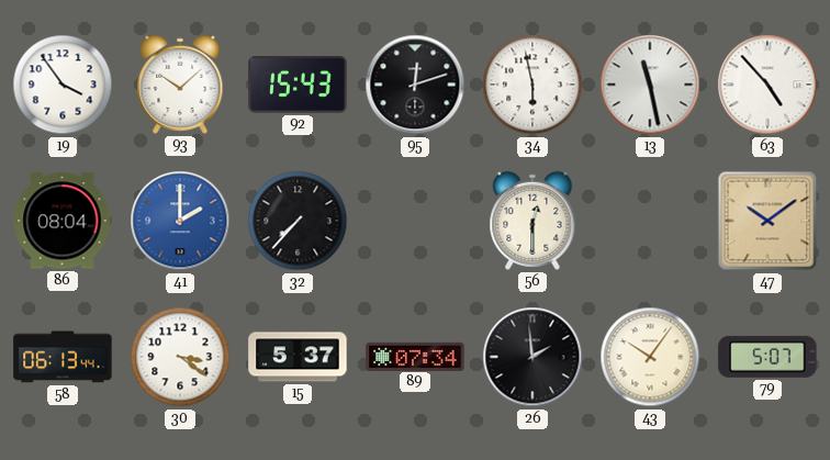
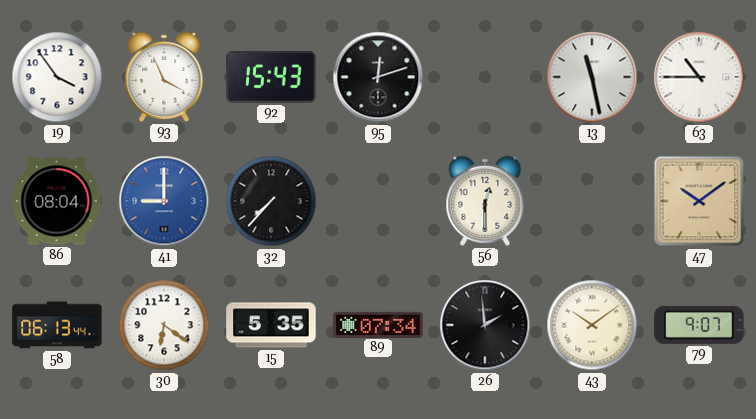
93: 10:08 -> 3:56 (164, 77)
34: 5:58 -> none (532, 85)
63: 4:53 -> 10:45 (699, 77)
41: 2:00 -> 9:00 (164, 201)
30: 3:21 -> 6:21 (164, 325)
15: 5:37 -> 5:35 (271, 325)
43: 10:06 -> 10:09 (592, 325)
79: 5:07 -> 9:07 (699, 325)
